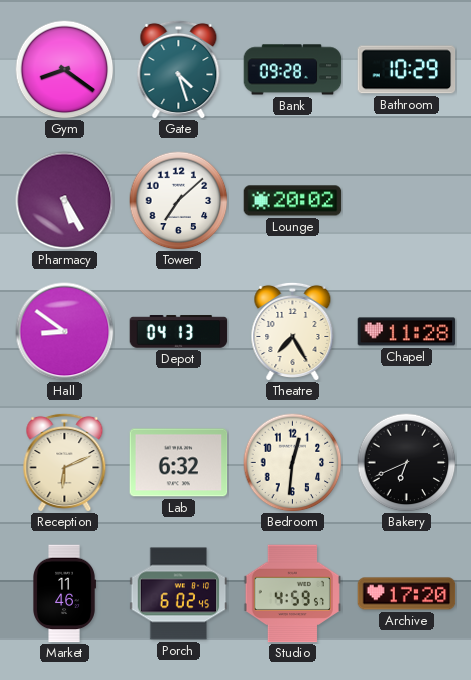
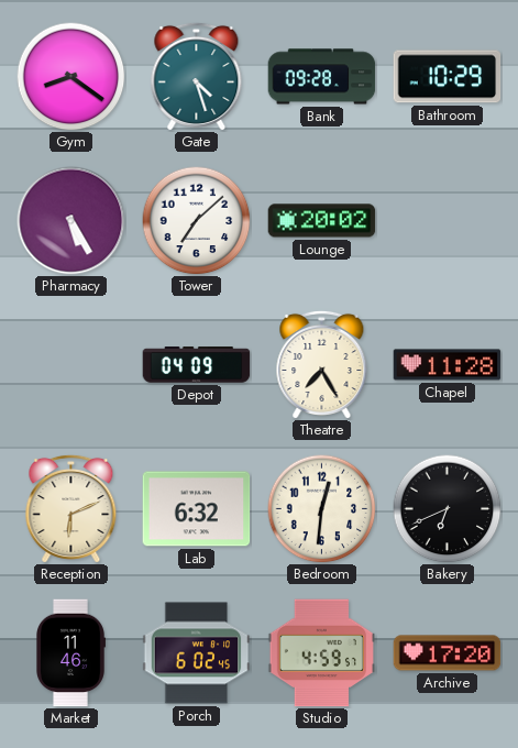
Hall: 8:51 -> none (65, 332)
Depot: 04:13 -> 04:09 (197, 365)
